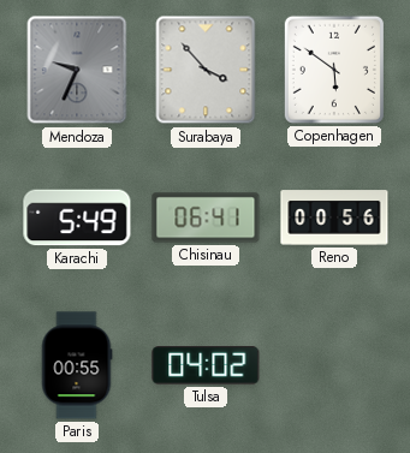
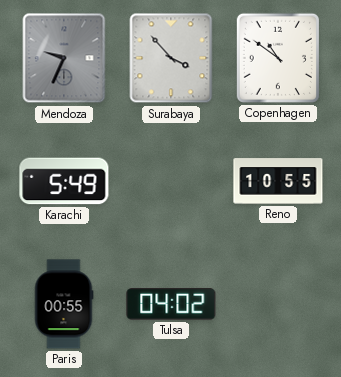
Copenhagen: 5:51 -> 10:51 (278, 58)
Chisinau: 06:41 -> none (206, 217)
Reno: 00:56 -> 10:55 (278, 181)
